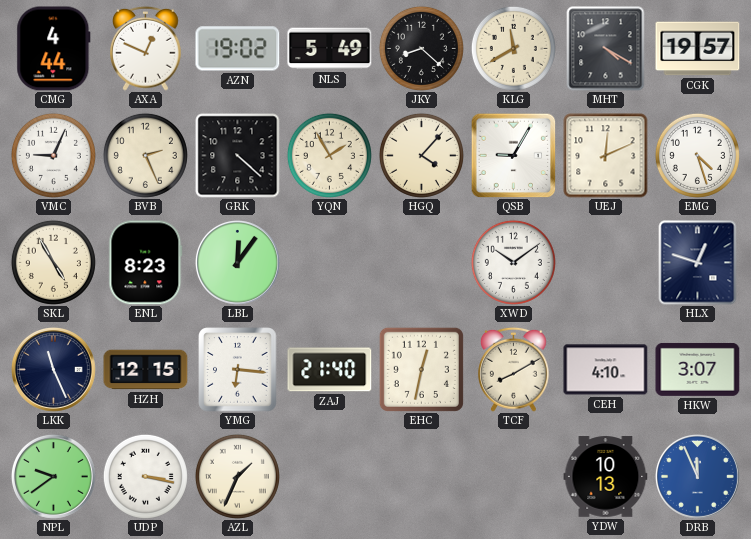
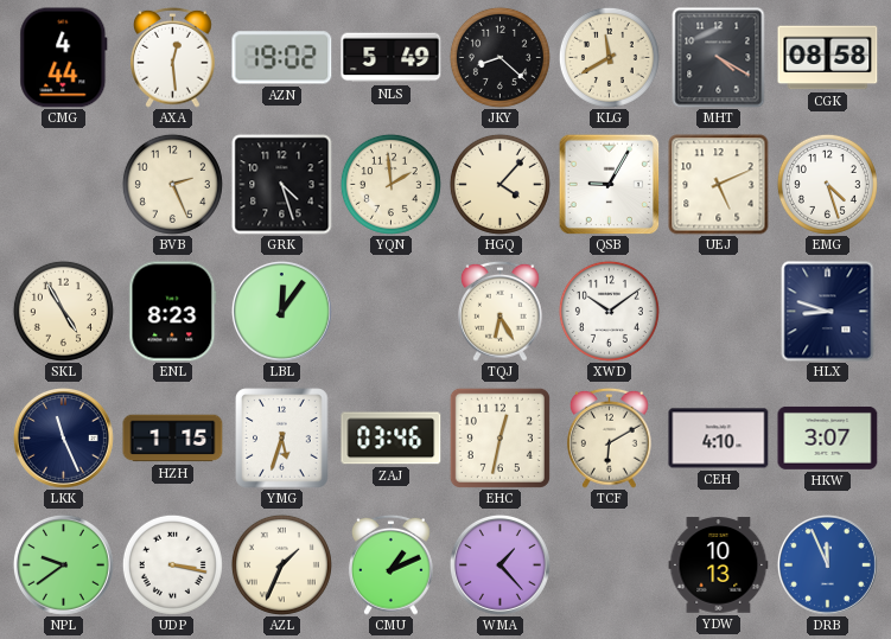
AXA: 12:49 -> 12:29 (173, 57)
CGK: 19:57 -> 08:58 (828, 58)
VMC: 9:04 -> none (53, 155)
GRK: 4:22 -> 4:27 (282, 185)
YQN: 1:55 -> 1:59 (390, 184)
UEJ: 12:11 -> 5:11 (719, 185)
TQJ: none -> 6:25 (501, 311)
HLX: 12:48 -> 8:48 (828, 312)
HZH: 12:15 -> 1:15 (173, 439)
YMG: 6:16 -> 5:33 (282, 439)
ZAJ: 21:40 -> 03:46 (392, 439)
TCF: 8:10 -> 6:10 (610, 437)
CMU: none -> 1:11 (392, 564)
WMA: none -> 1:23 (499, 564)
